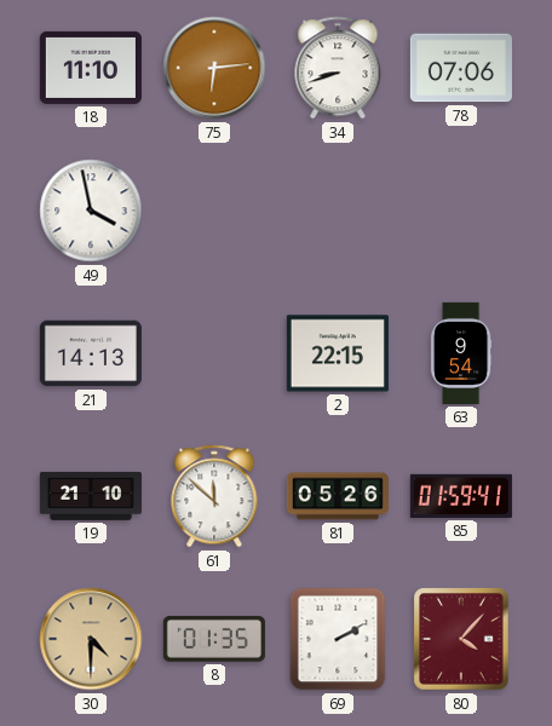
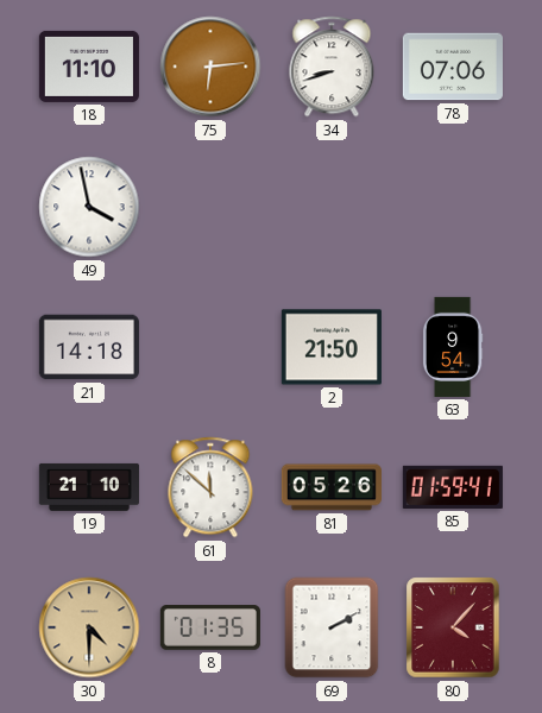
21: 14:13 -> 14:18 (89, 347)
2: 22:15 -> 21:50 (332, 347)
